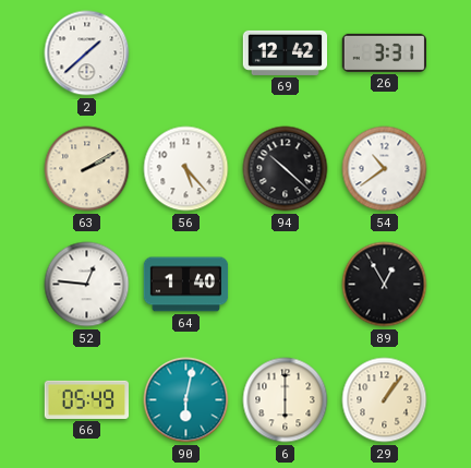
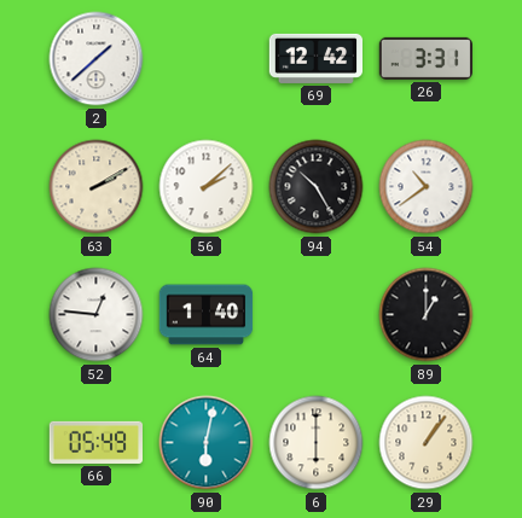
56: 5:23 -> 2:08 (207, 187)
94: 10:22 -> 10:25 (317, 187)
89: 12:55 -> 1:00 (427, 315)
